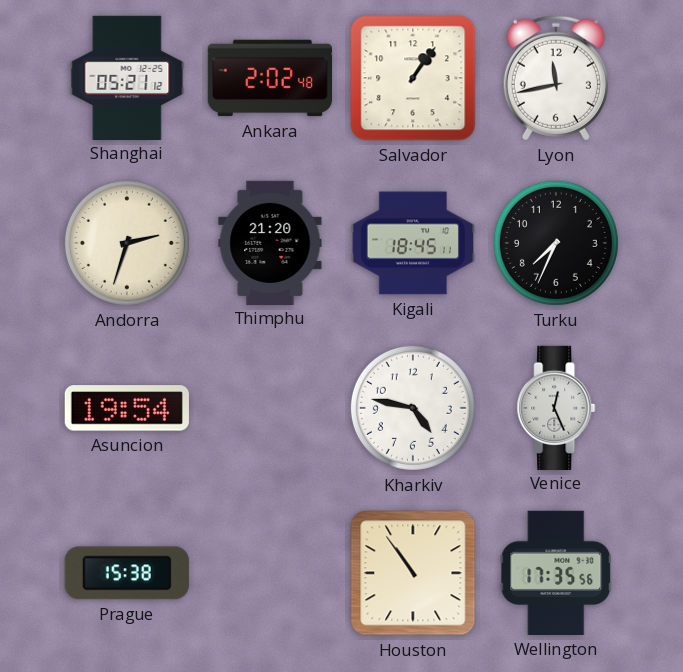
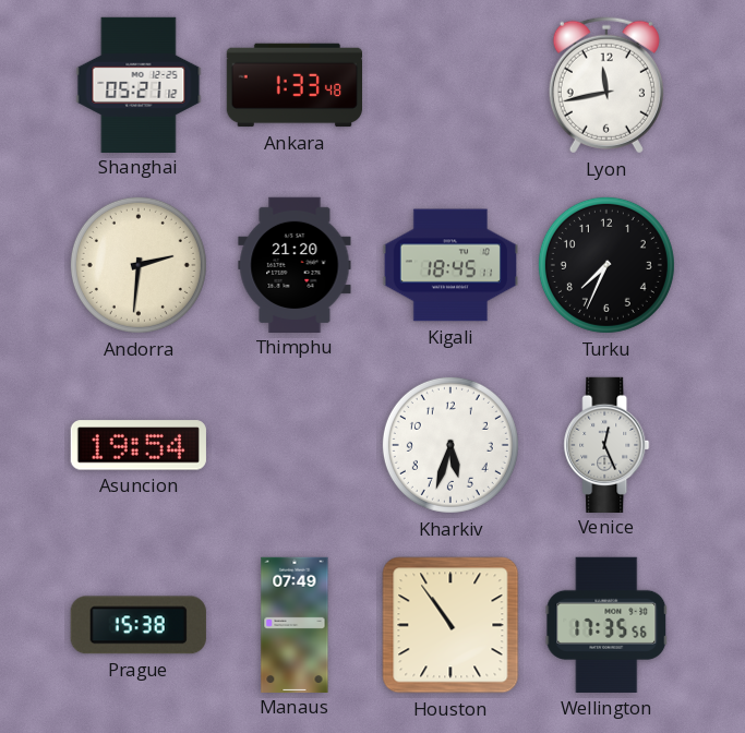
Ankara: 2:02 -> 1:33 (293, 85)
Salvador: 1:06 -> none (413, 78)
Andorra: 2:33 -> 2:31 (139, 265)
Kharkiv: 4:47 -> 5:33 (450, 445)
Manaus: none -> 07:49 (295, 624)
